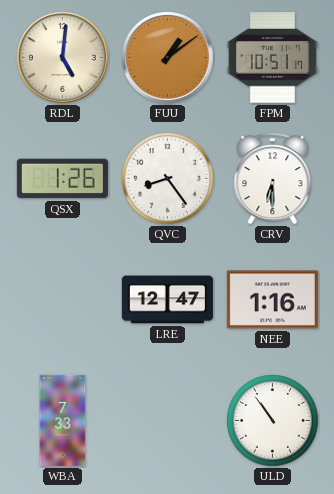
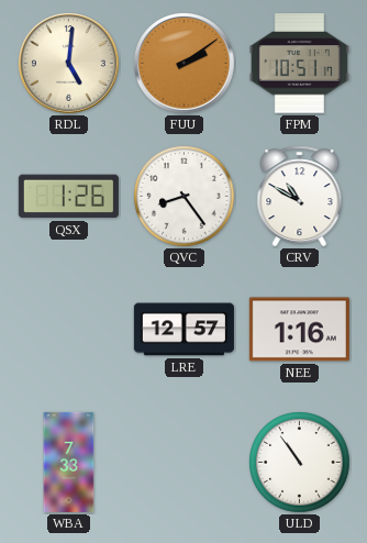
FUU: 1:09 -> 2:09 (185, 64)
CRV: 6:30 -> 10:50 (300, 197)
LRE: 12:47 -> 12:57 (183, 330)
